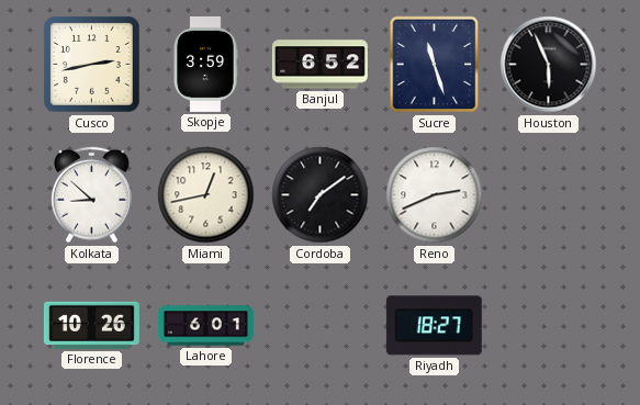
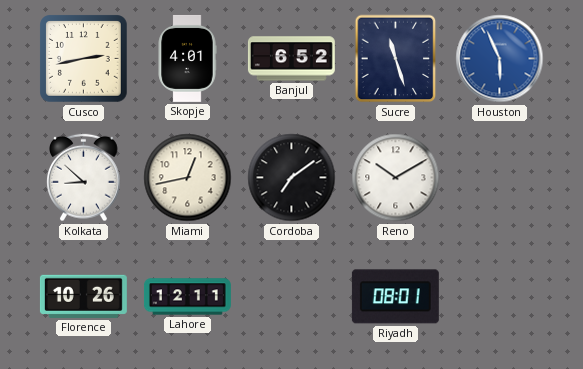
Skopje: 3:59 -> 4:01 (187, 58)
Houston dial: black -> blue (500, 59)
Reno: 2:41 -> 10:10 (396, 178)
Lahore: 6:01 -> 12:11 (187, 297)
Riyadh: 18:27 -> 08:01 (395, 297)
